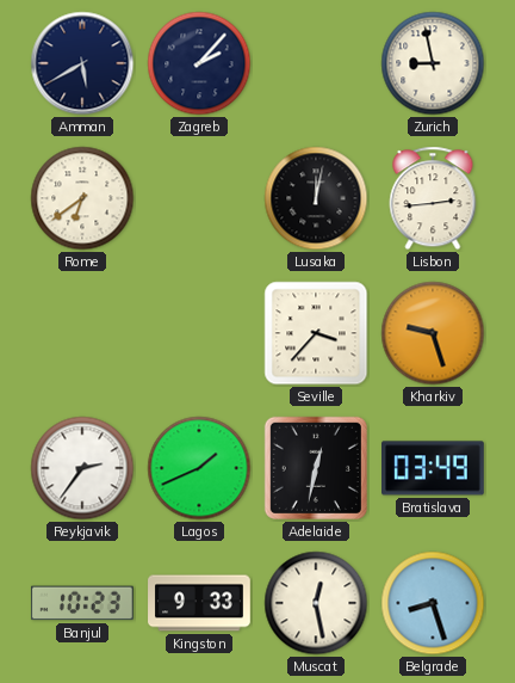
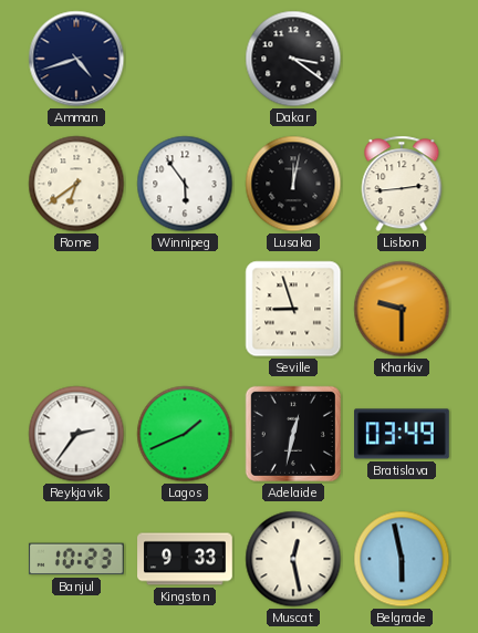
Amman: 5:40 -> 4:42 (76, 59)
Zagreb: 2:07 -> none (199, 63)
Dakar: none -> 3:21 (293, 59)
Zurich: 8:58 -> none (433, 63)
Winnipeg: none -> 5:54 (185, 184)
Seville: 3:37 -> 8:57 (293, 309)
Kharkiv: 9:27 -> 9:30 (402, 309)
Belgrade: 8:27 -> 5:58 (402, 559)
